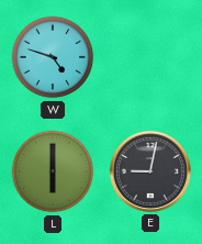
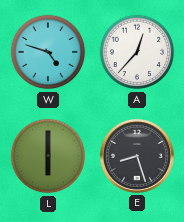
A: none -> 12:37 (137, 52)
E: 9:02 -> 8:27 (137, 156)
